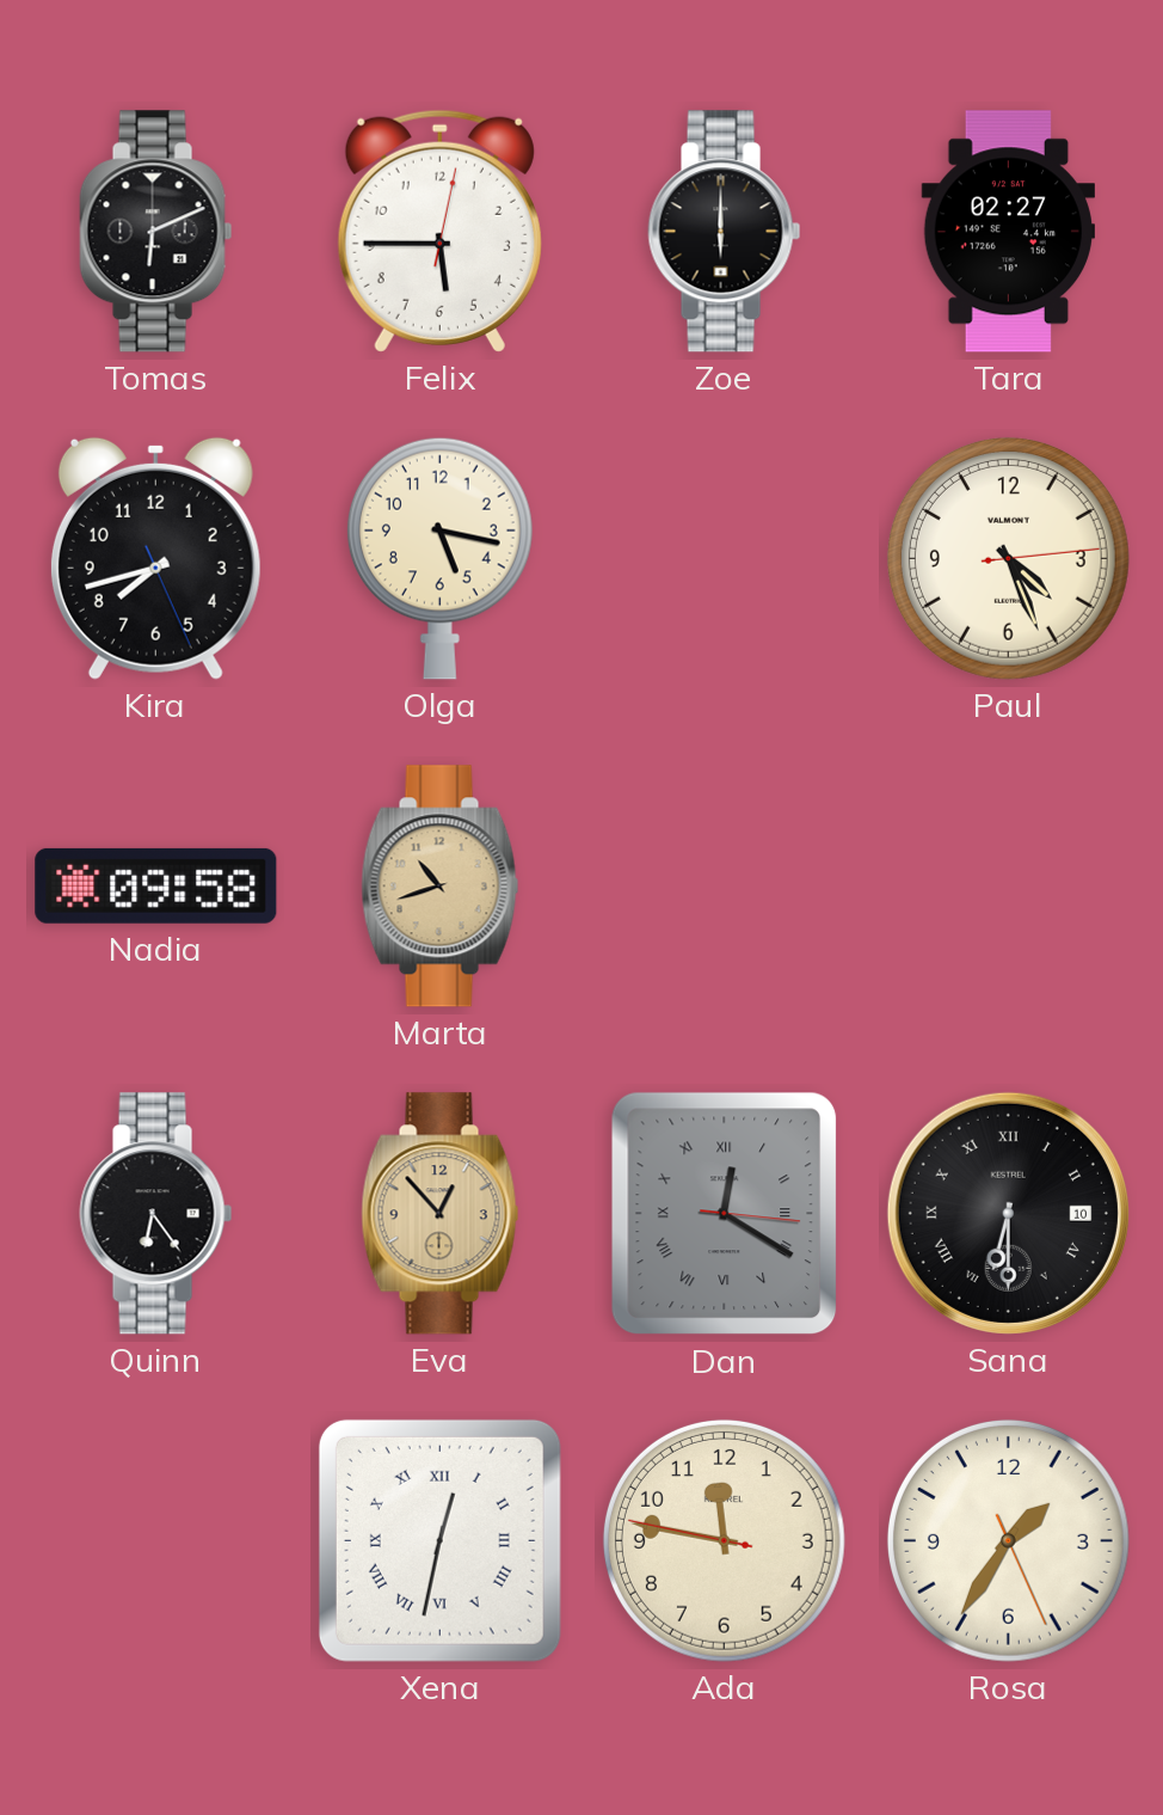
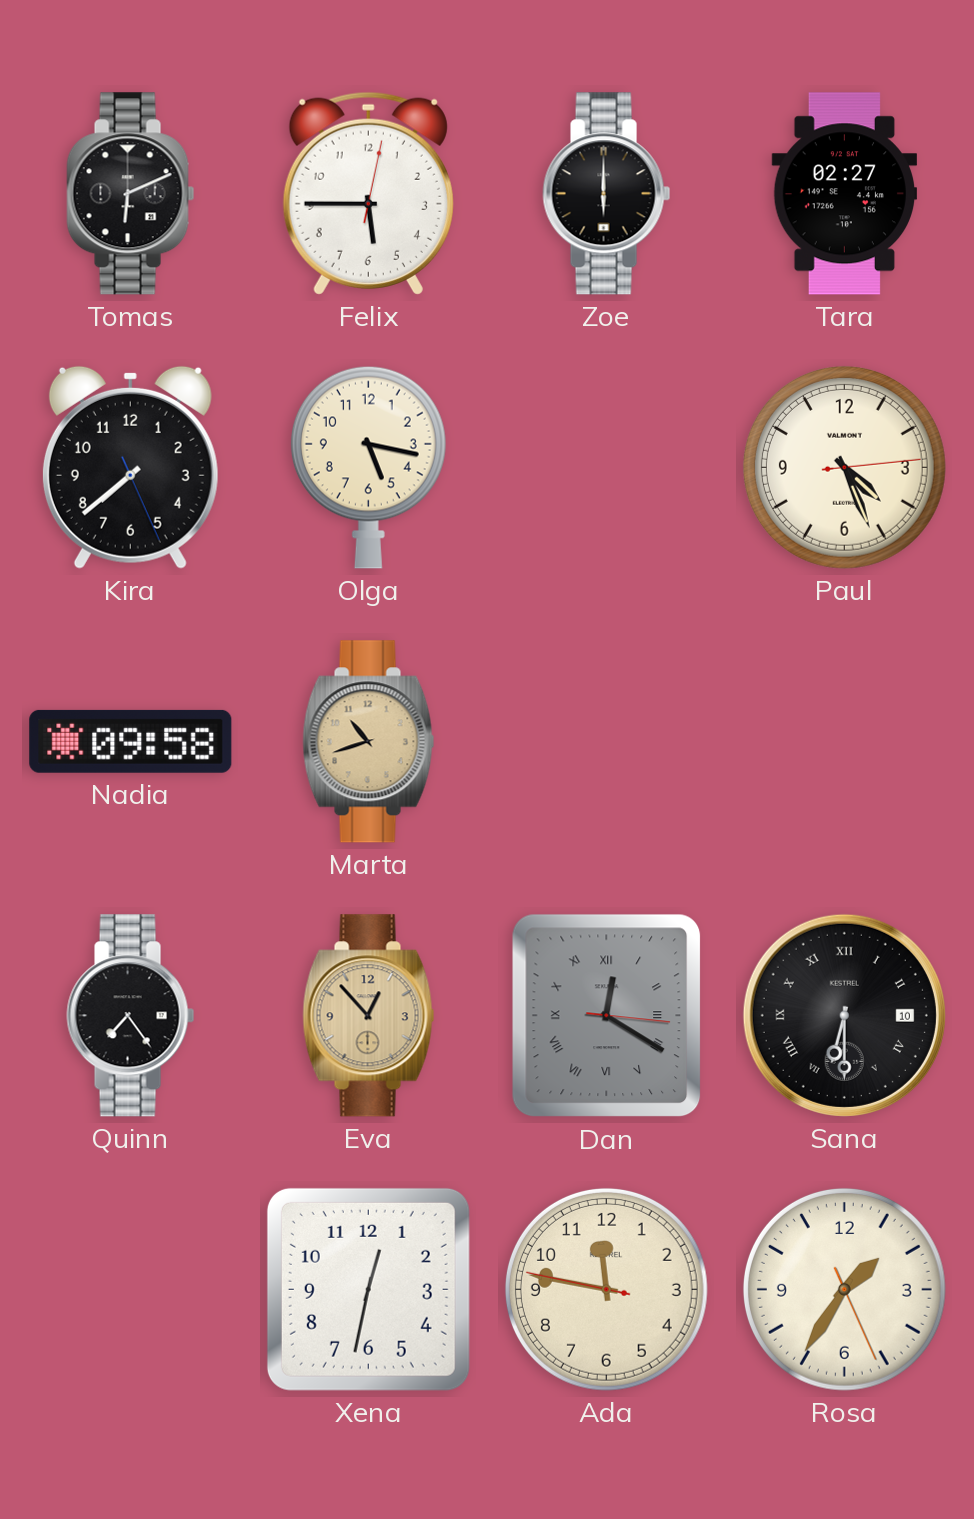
Kira: 7:42 -> 7:38 (130, 467)
Quinn: 6:24 -> 7:24 (131, 1016)
Xena numerals: Roman -> Arabic (368, 1289)
